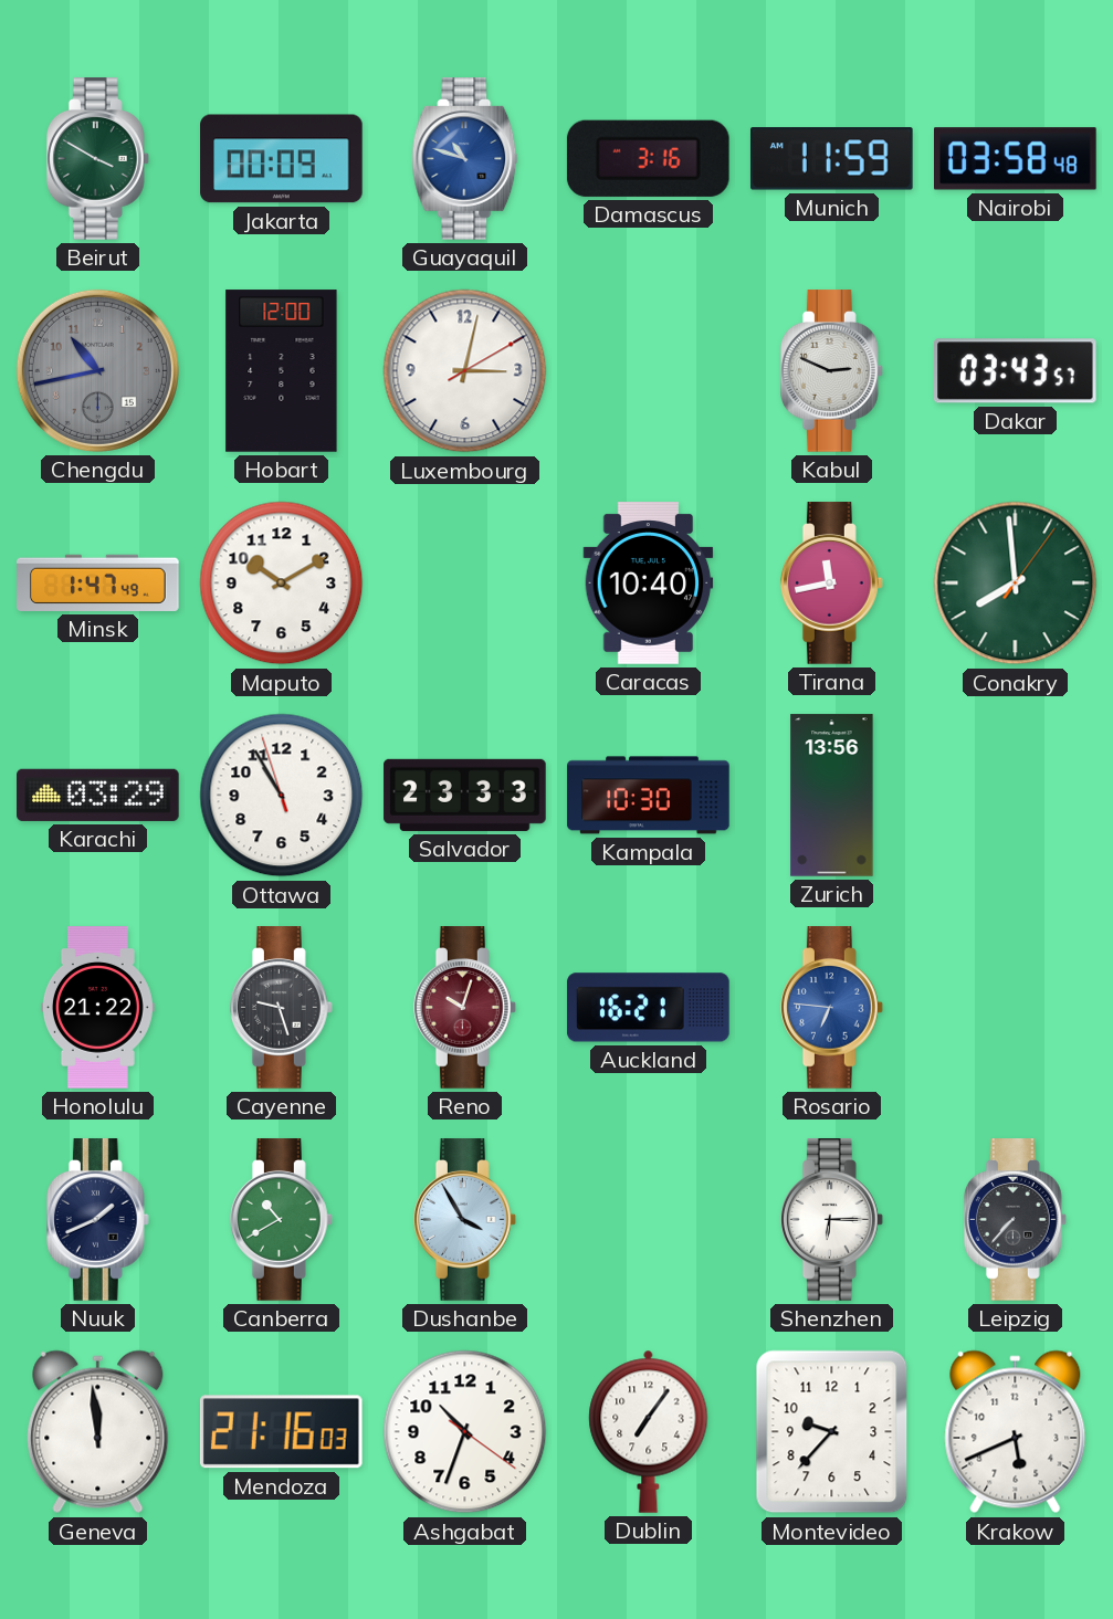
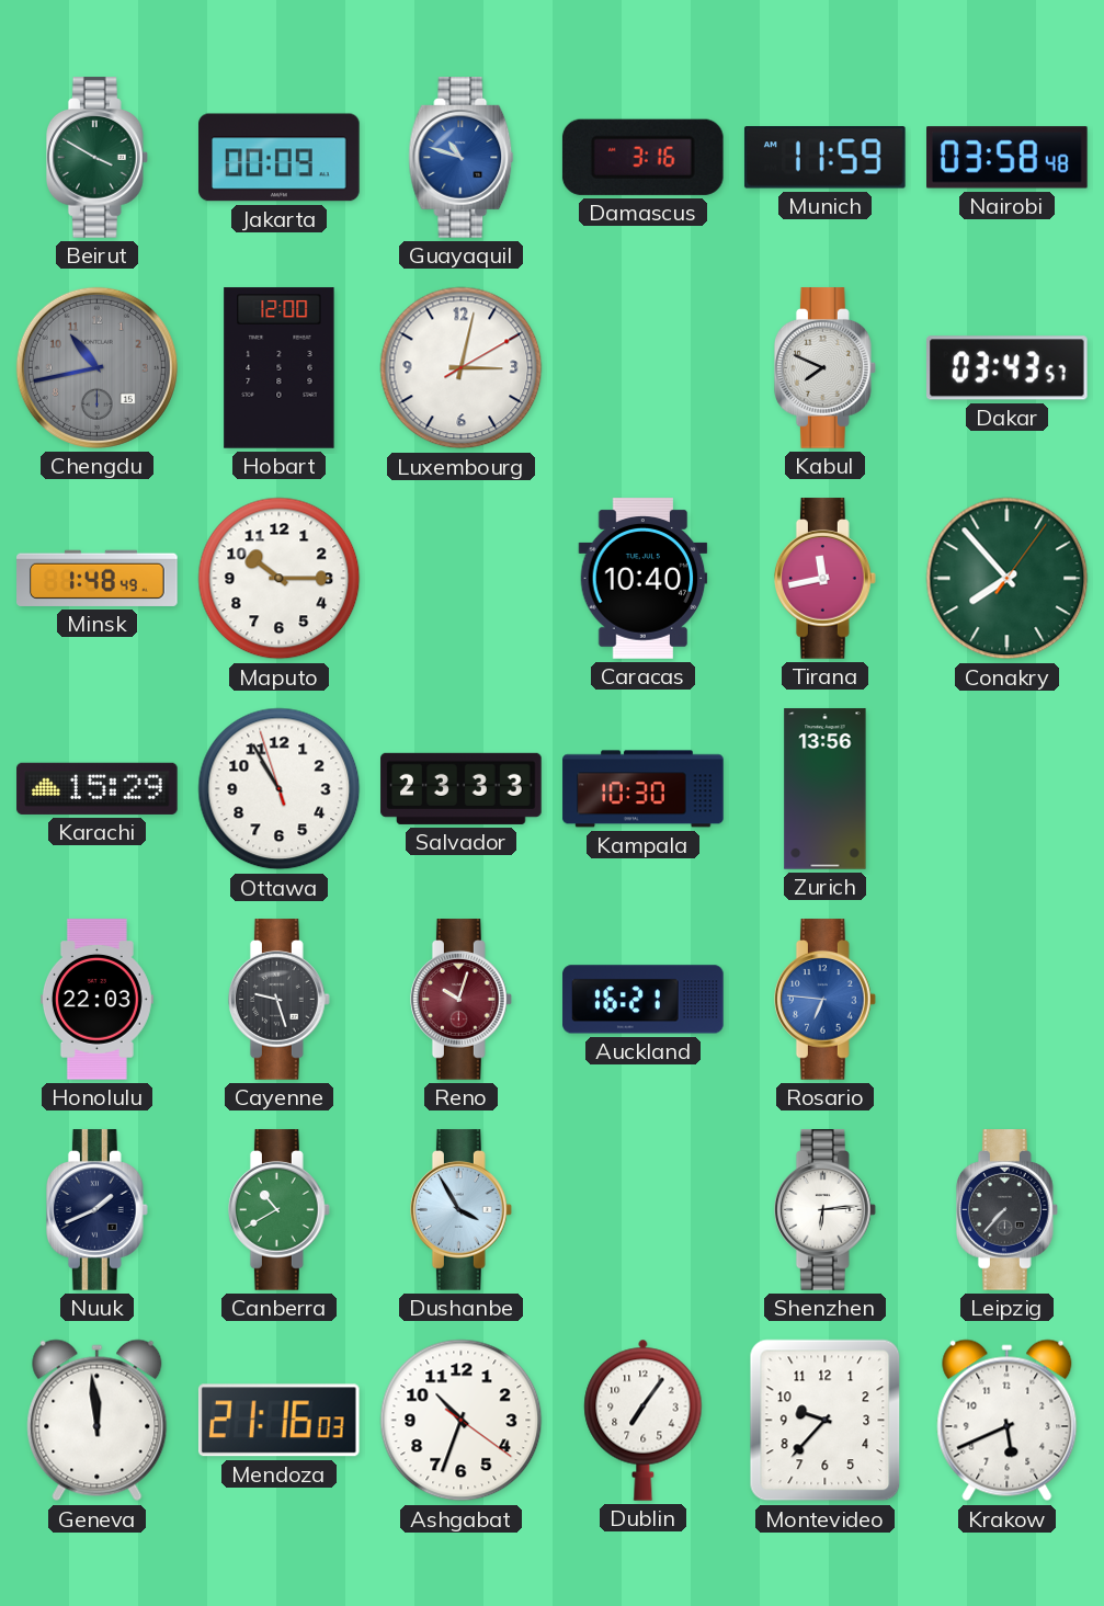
Kabul: 2:49 -> 7:49 (824, 368)
Minsk: 1:47 -> 1:48 (98, 578)
Maputo: 10:10 -> 10:15 (280, 579)
Conakry: 7:59 -> 7:53 (1008, 579)
Karachi: 03:29 -> 15:29 (98, 788)
Honolulu: 21:22 -> 22:03 (96, 1000)
Shenzhen: 6:15 -> 6:14 (824, 1210)
